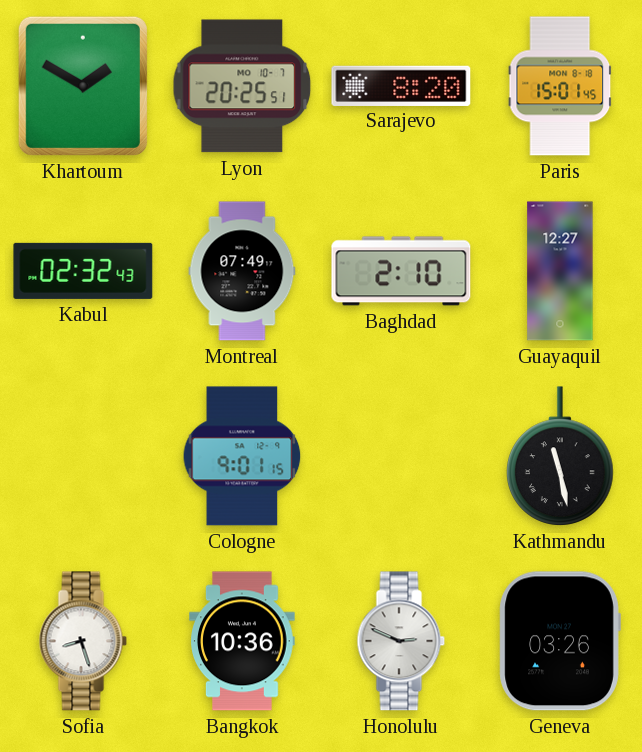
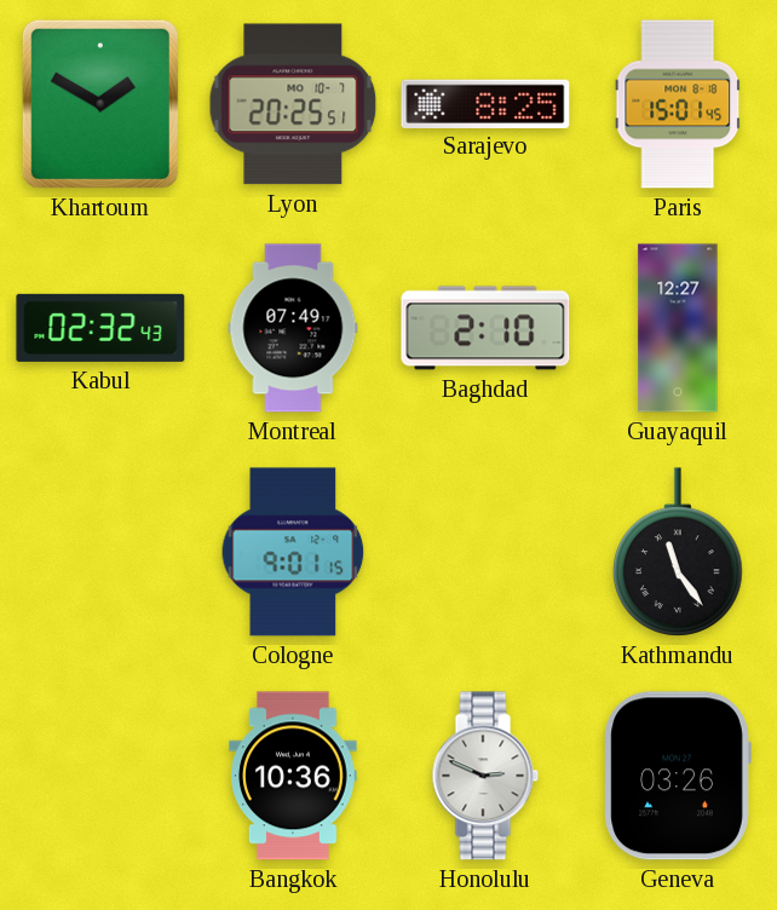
Sarajevo: 8:20 -> 8:25 (485, 103)
Kathmandu: 11:28 -> 11:24 (678, 552)
Sofia: 8:27 -> none (83, 641)
